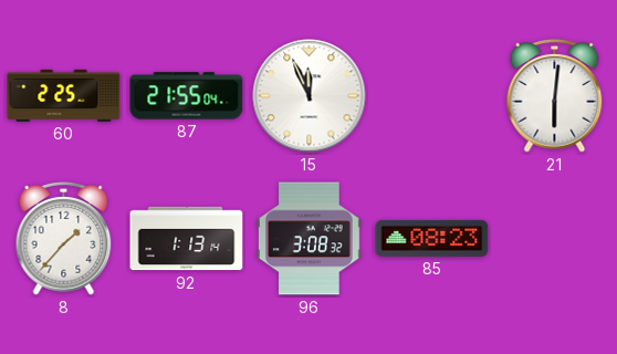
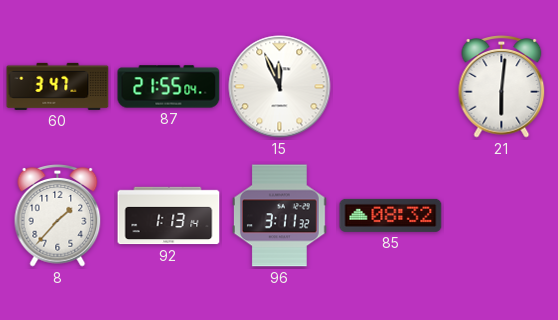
60: 2:25 -> 3:47 (58, 86)
96: 3:08 -> 3:11 (279, 216)
85: 08:23 -> 08:32 (391, 215)
